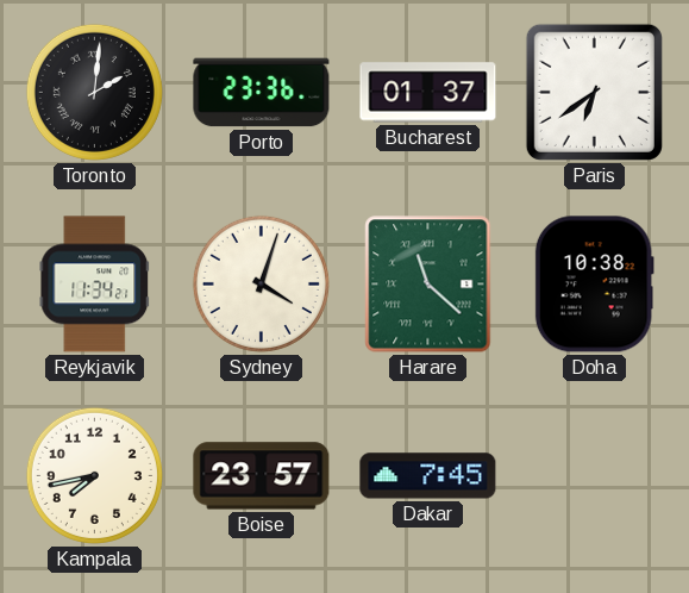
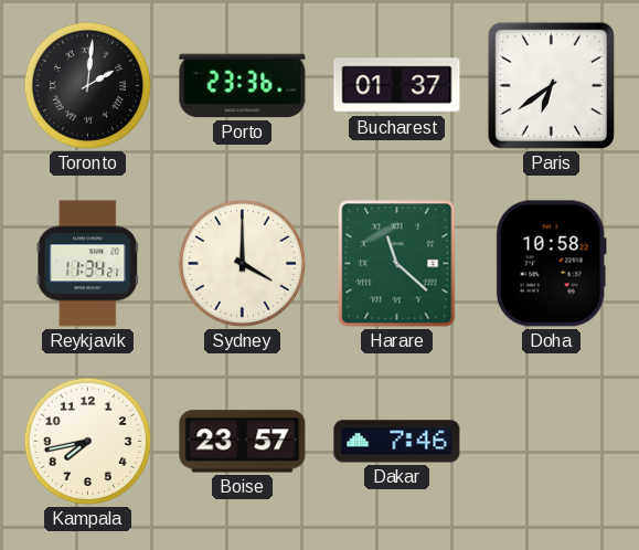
Sydney: 4:03 -> 4:00 (242, 263)
Doha: 10:38 -> 10:58 (551, 264)
Dakar: 7:45 -> 7:46 (397, 442)
